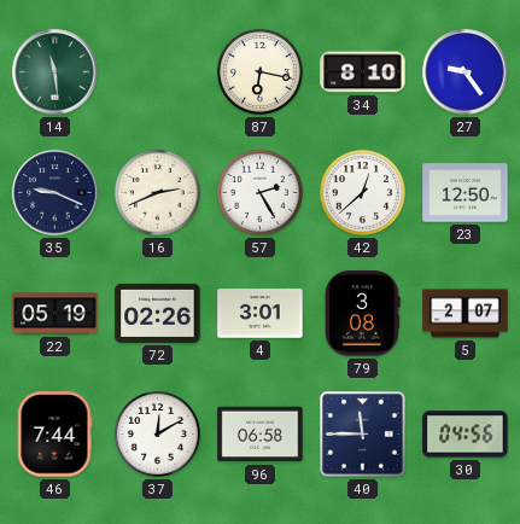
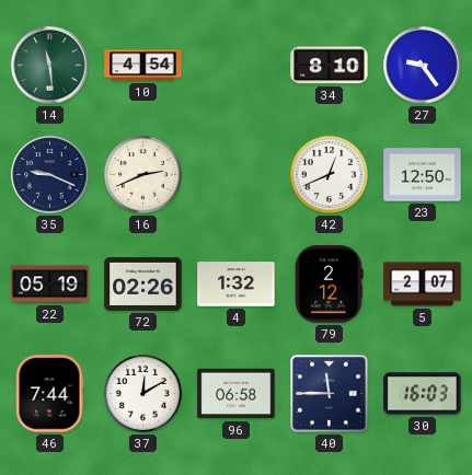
10: none -> 4:54 (143, 66)
87: 6:17 -> none (259, 71)
57: 2:25 -> none (259, 192)
42: 12:38 -> 12:41 (329, 174)
4: 3:01 -> 1:32 (237, 285)
79: 3:08 -> 2:12 (330, 285)
30: 04:56 -> 16:03 (423, 394)
